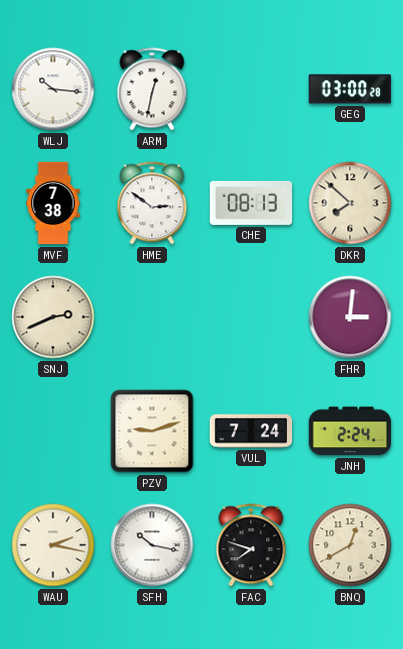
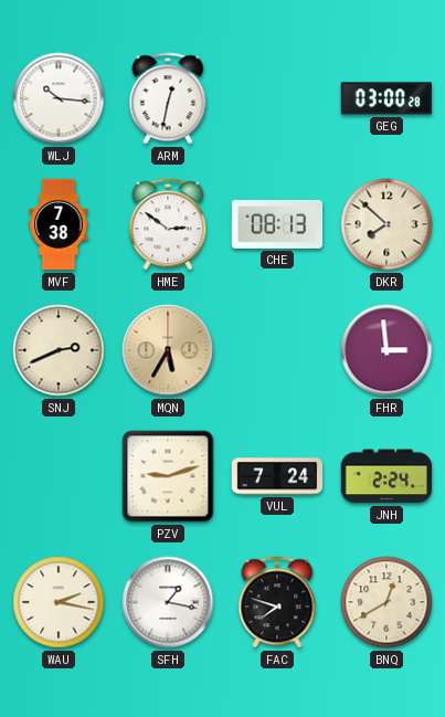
MQN: none -> 5:35 (168, 350)
FHR: 3:01 -> 2:59 (386, 350)
SFH: 10:17 -> 1:17 (168, 602)
